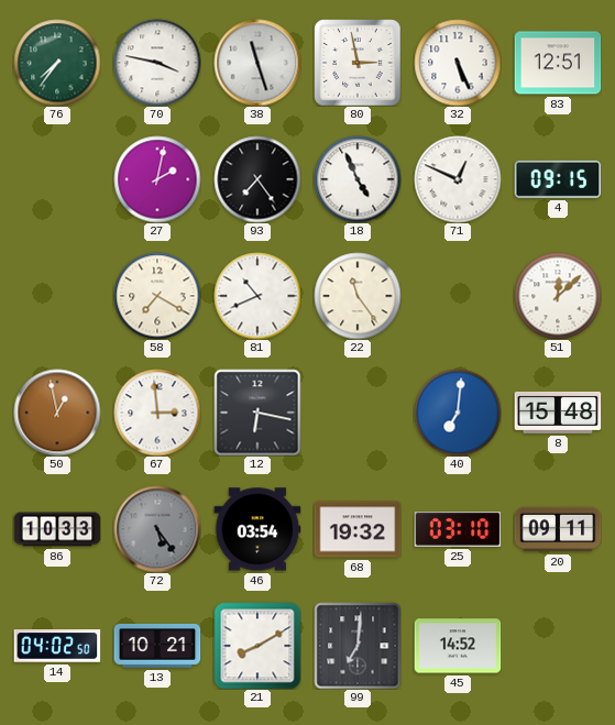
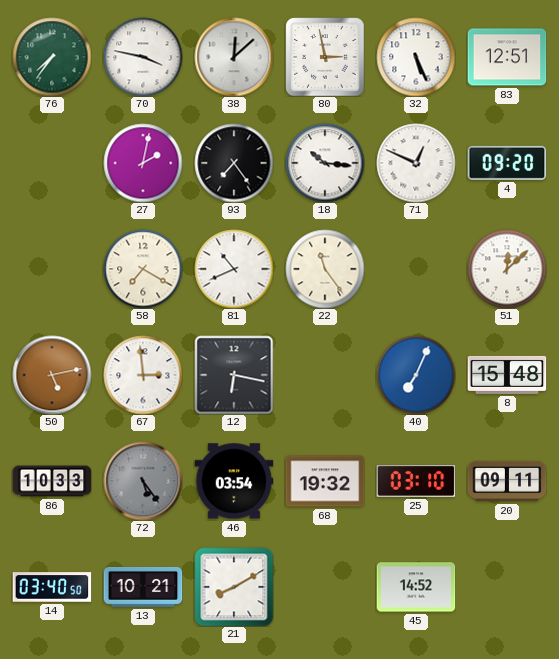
38: 11:27 -> 12:08 (234, 57)
18: 4:56 -> 10:16 (325, 163)
4: 09:15 -> 09:20 (507, 163)
50: 12:58 -> 5:13 (52, 375)
40: 7:01 -> 7:04 (416, 375)
14: 04:02 -> 03:40 (52, 587)
99: 7:01 -> none (358, 646)
